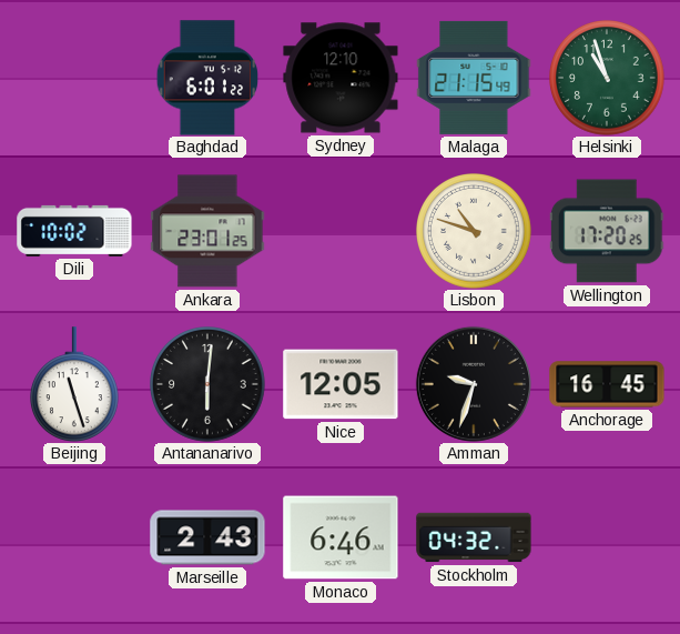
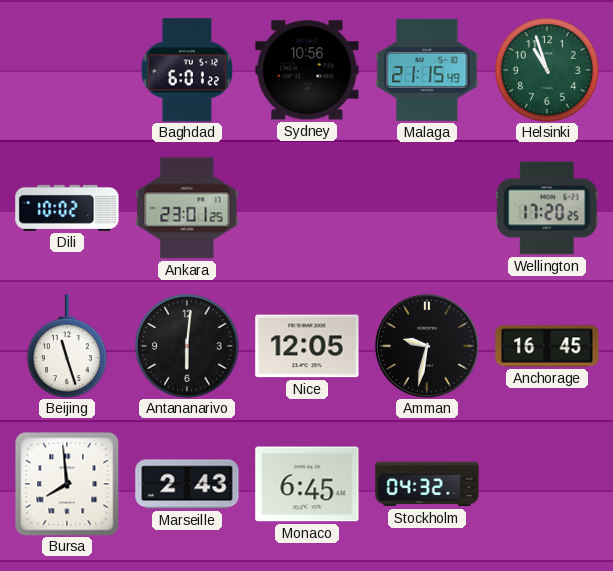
Sydney: 12:10 -> 10:56 (307, 70)
Lisbon: 10:48 -> none (475, 232)
Amman: 9:33 -> 9:32 (427, 346)
Bursa: none -> 7:59 (67, 484)
Monaco: 6:46 -> 6:45 (307, 484)
